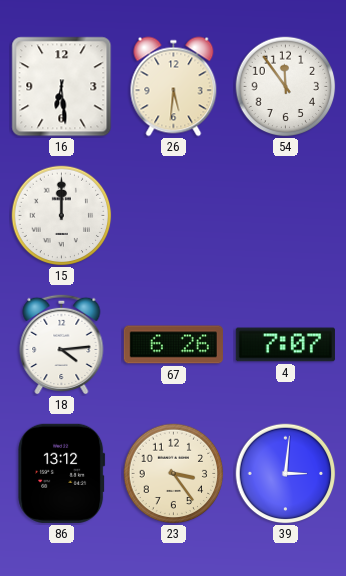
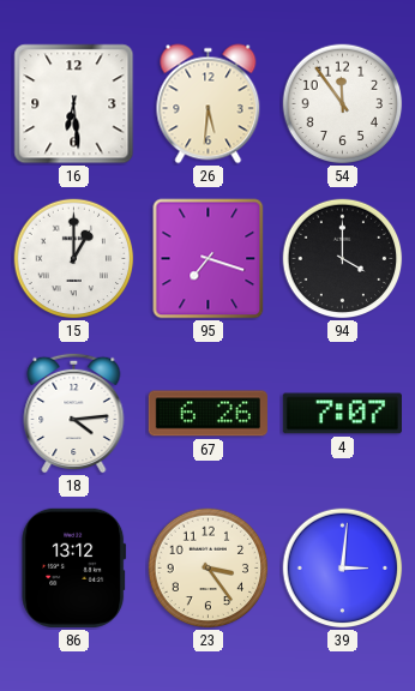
15: 12:00 -> 1:00 (74, 259)
95: none -> 7:18 (209, 259)
94: none -> 4:00 (343, 259)
